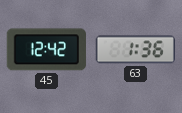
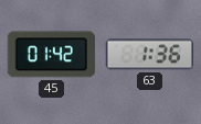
45: 12:42 -> 01:42 (51, 55)
